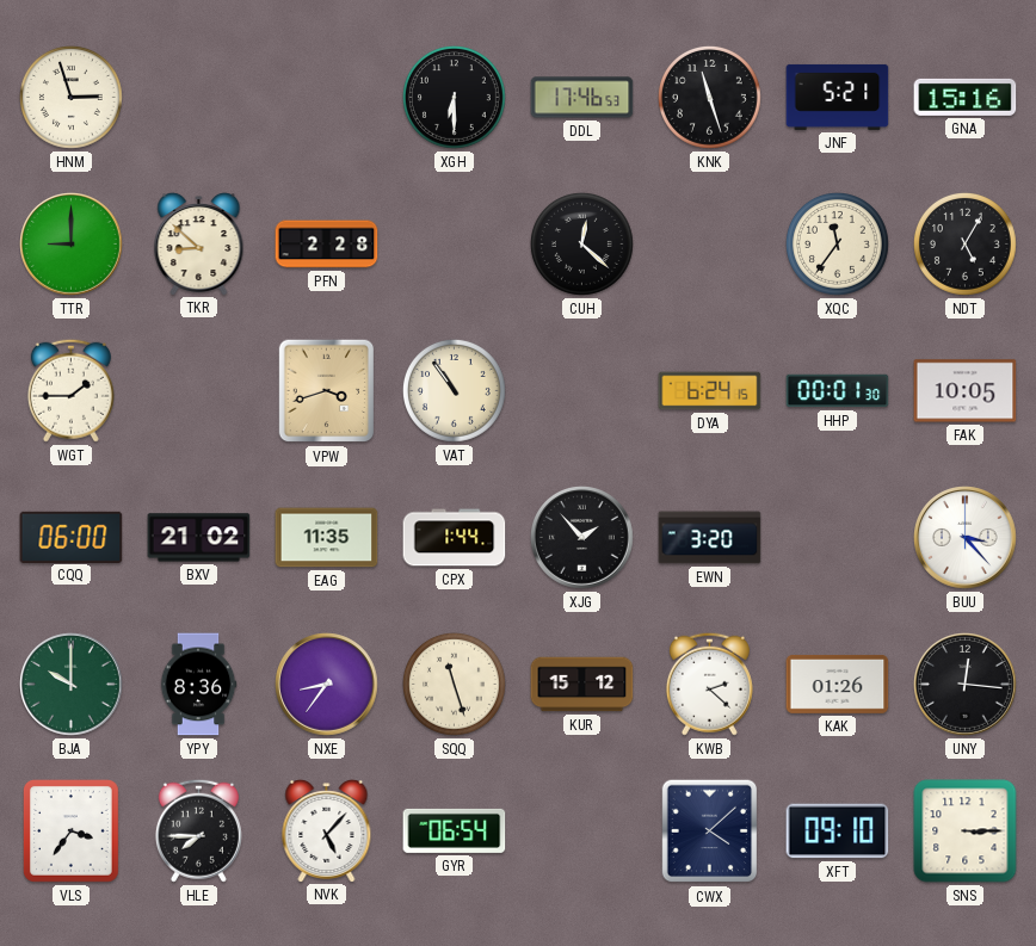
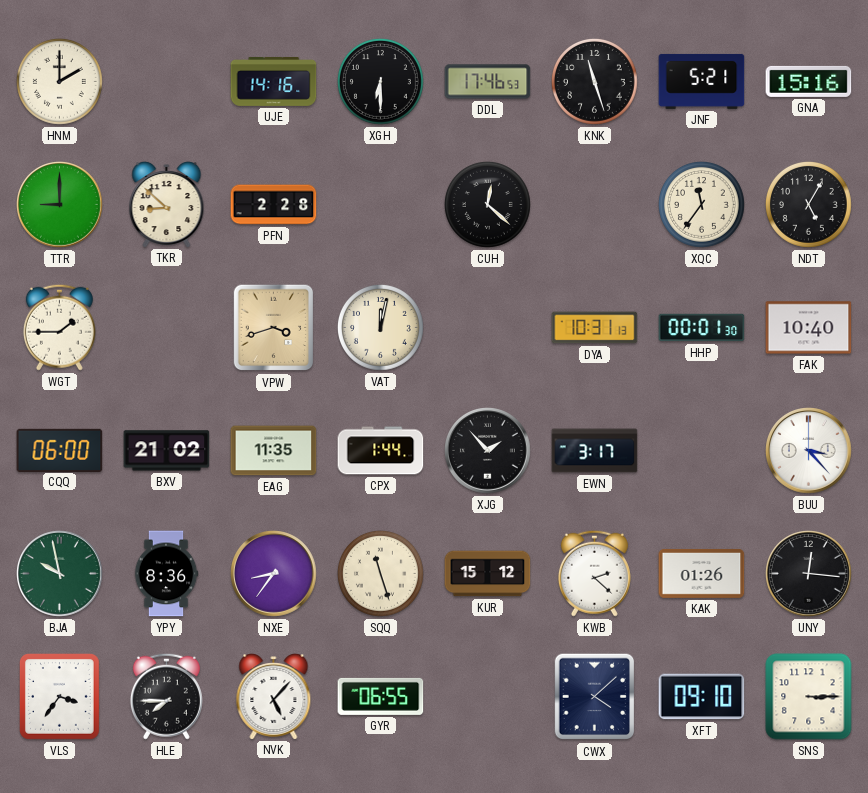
HNM: 2:57 -> 2:00 (59, 81)
UJE: none -> 14:16 (274, 82)
VAT: 10:54 -> 12:02 (380, 327)
DYA: 6:24 -> 10:31 (595, 328)
FAK: 10:05 -> 10:40 (809, 328)
EWN: 3:20 -> 3:17 (595, 451)
BJA: 10:00 -> 9:58 (60, 574)
GYR: 06:54 -> 06:55 (381, 696)
